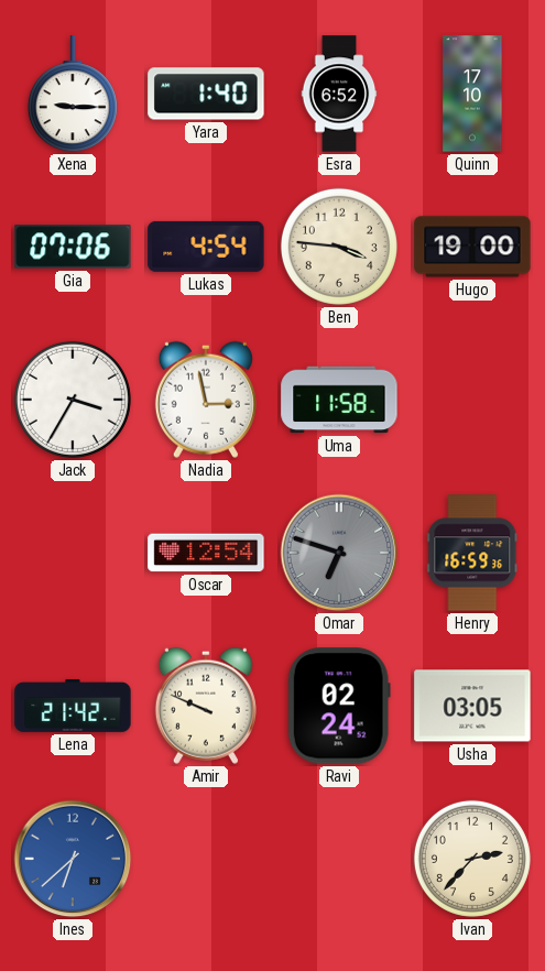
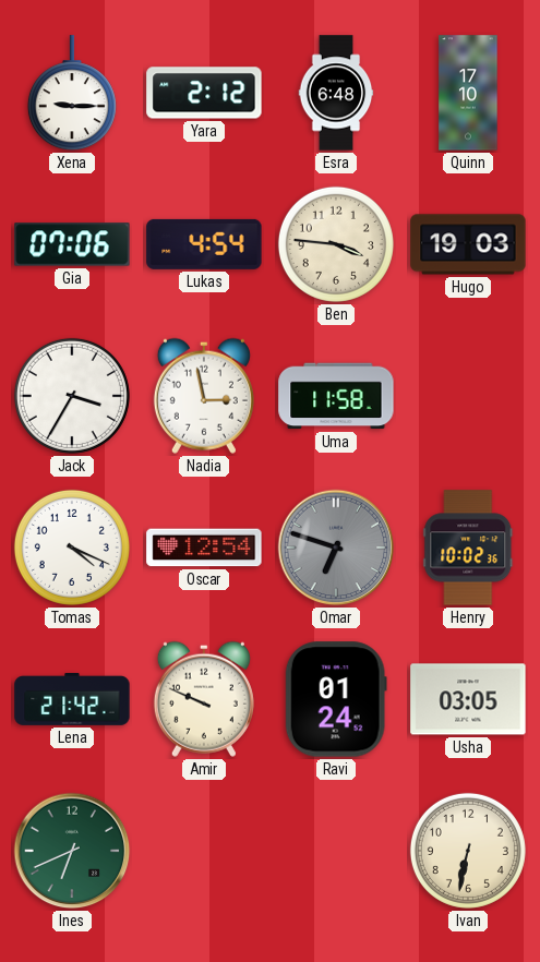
Yara: 1:40 -> 2:12 (204, 93)
Esra: 6:52 -> 6:48 (336, 93)
Hugo: 19:00 -> 19:03 (468, 244)
Tomas: none -> 4:19 (72, 548)
Henry: 16:59 -> 10:02 (468, 548)
Ravi: 02:24 -> 01:24 (336, 699)
Ines: 6:38 -> 6:41 (72, 851)
Ines dial: blue -> green (72, 851)
Ivan: 2:37 -> 6:32 (468, 851)
